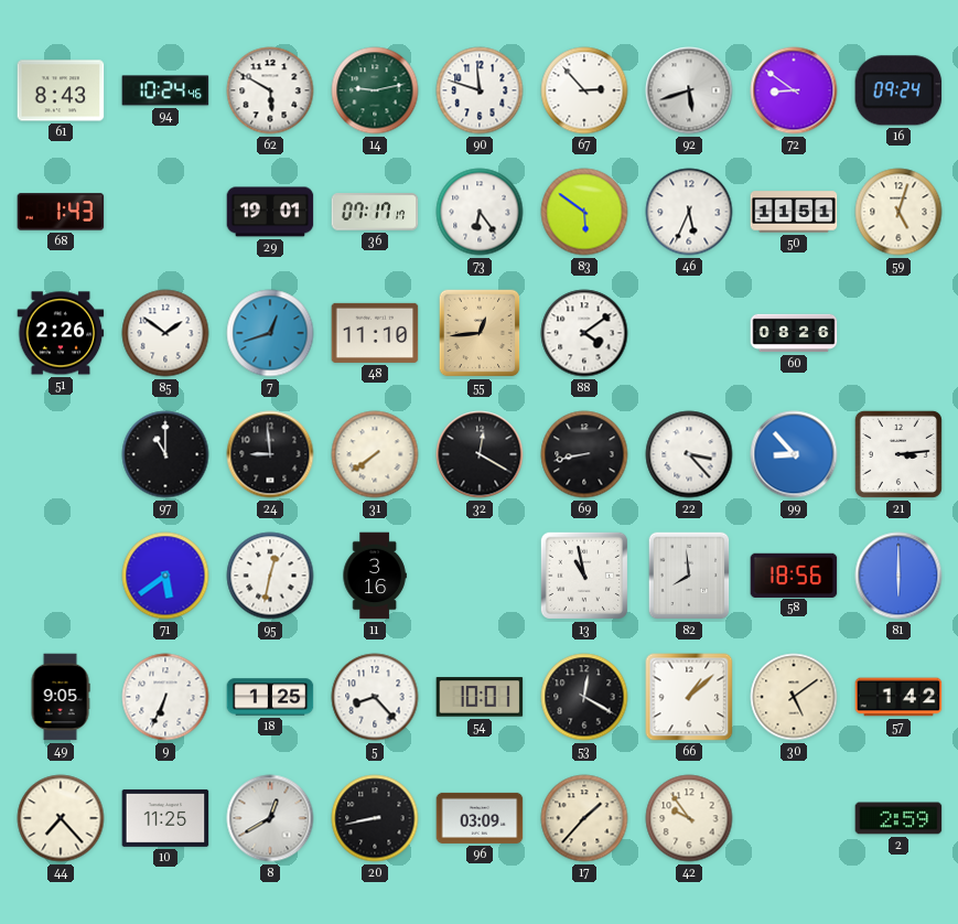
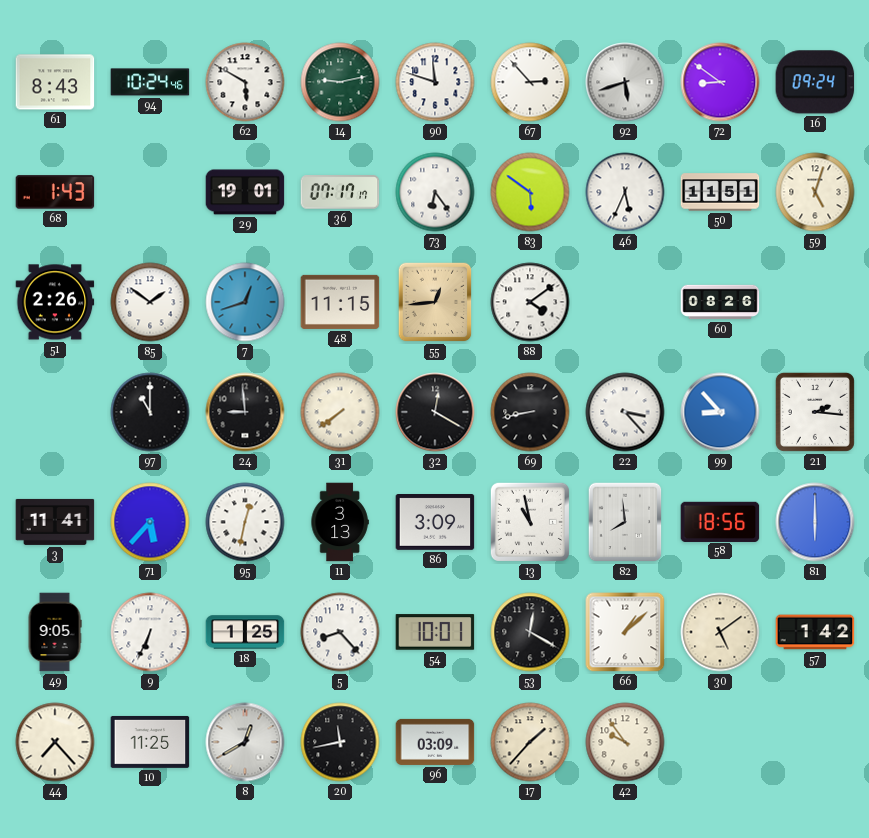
48: 11:10 -> 11:15 (340, 302)
21: 3:14 -> 2:16 (815, 412)
3: none -> 11:41 (55, 522)
71: 5:39 -> 5:37 (150, 522)
11: 3:16 -> 3:13 (340, 522)
86: none -> 3:09 (435, 523)
20: 8:43 -> 11:43 (340, 742)
2: 2:59 -> none (898, 818)
